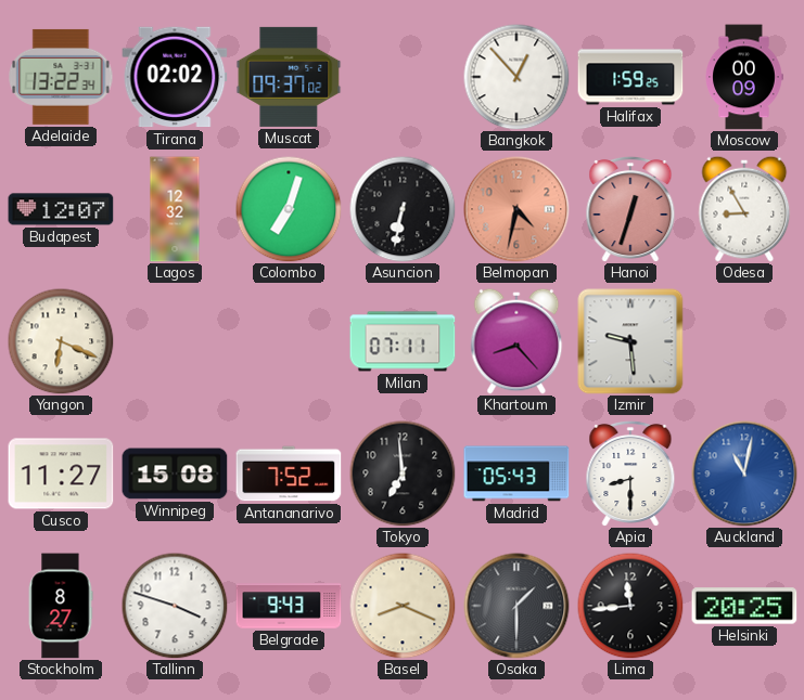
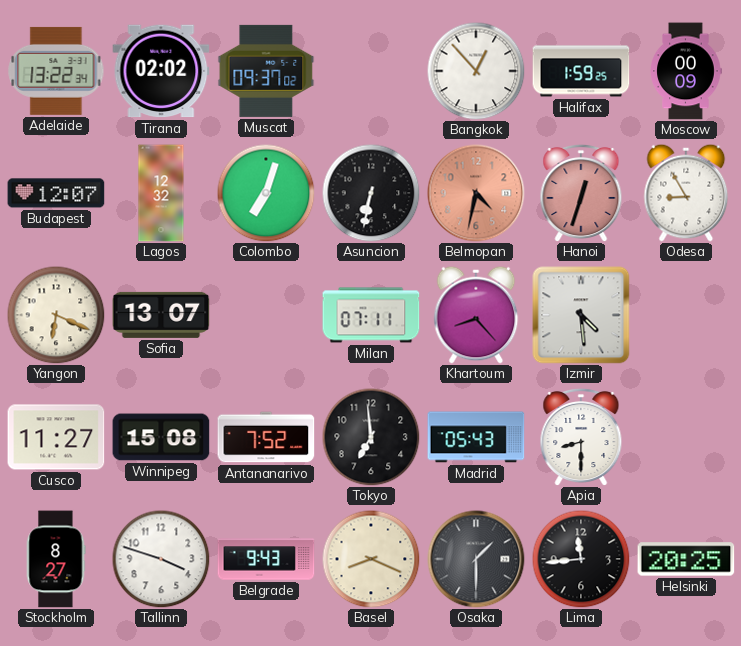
Sofia: none -> 13:07 (161, 315)
Izmir: 9:29 -> 4:29 (581, 315)
Auckland: 11:02 -> none (744, 474)
